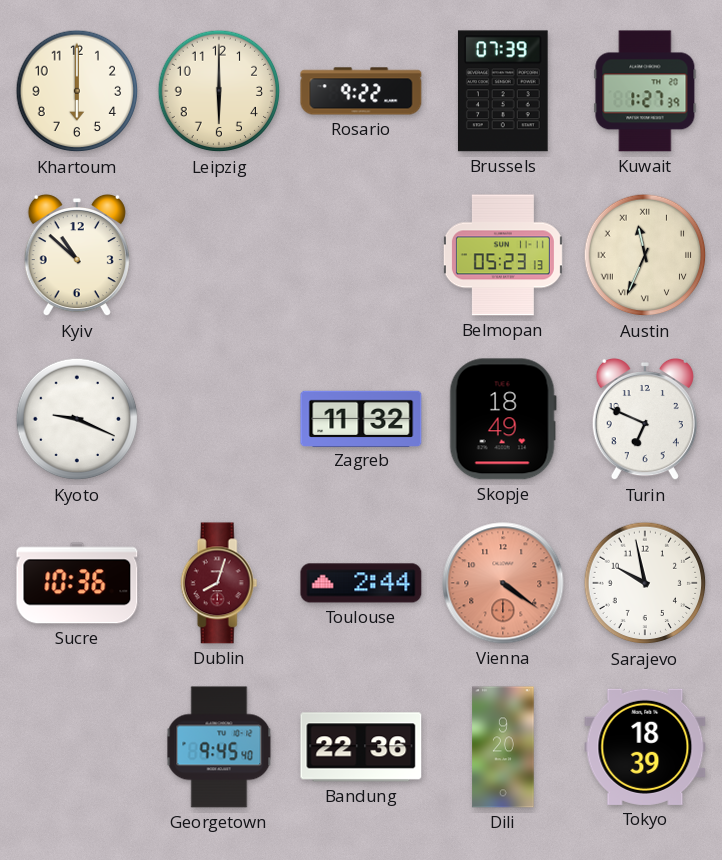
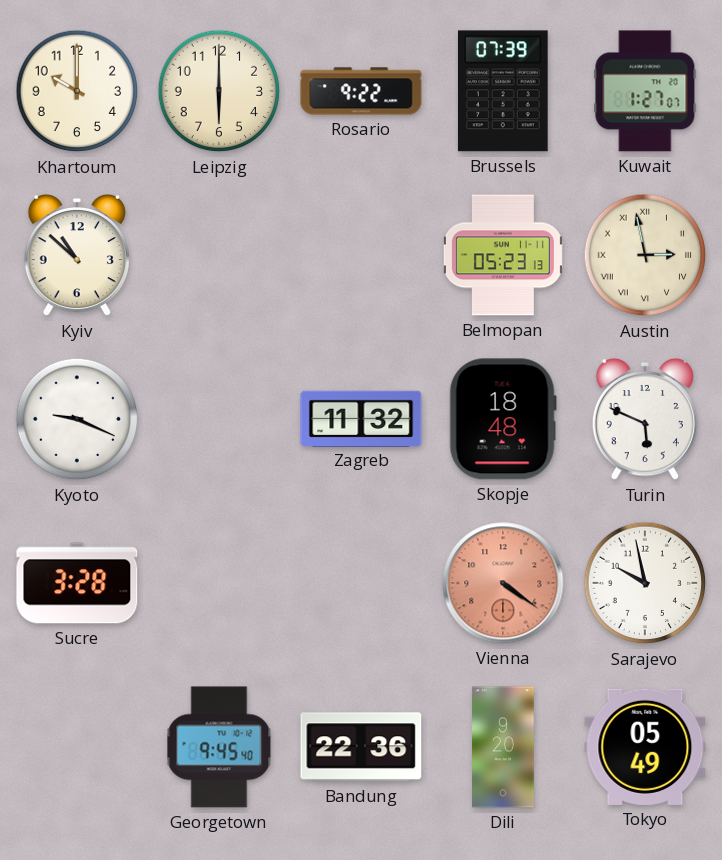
Khartoum: 6:00 -> 10:00 (77, 91)
Kuwait: 1:27:39 -> 1:27:07 (645, 91)
Austin: 11:34 -> 2:58 (645, 255)
Skopje: 18:49 -> 18:48 (503, 419)
Turin: 6:49 -> 5:49 (645, 419)
Sucre: 10:36 -> 3:28 (77, 583)
Dublin: 8:03 -> none (219, 583)
Toulouse: 2:44 -> none (361, 583)
Tokyo: 18:39 -> 05:49 (645, 747)
